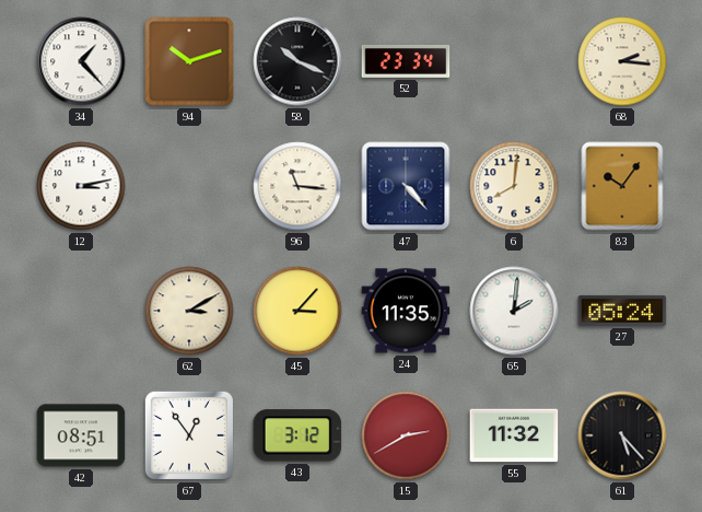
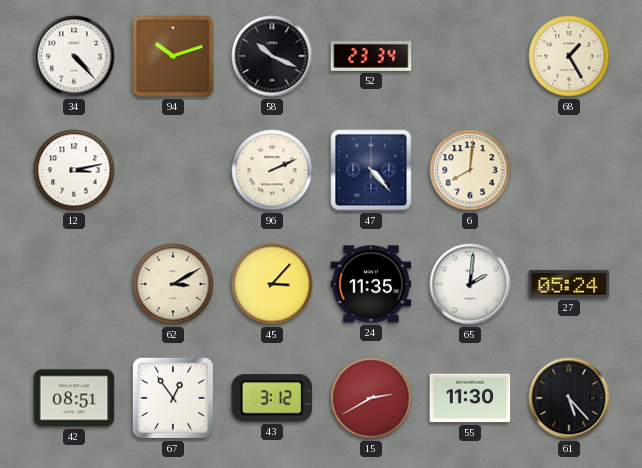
34: 1:23 -> 4:23 (74, 56)
68: 2:16 -> 1:25 (569, 56)
96: 11:16 -> 2:11 (272, 170)
83: 10:06 -> none (622, 186)
55: 11:32 -> 11:30 (470, 398)
